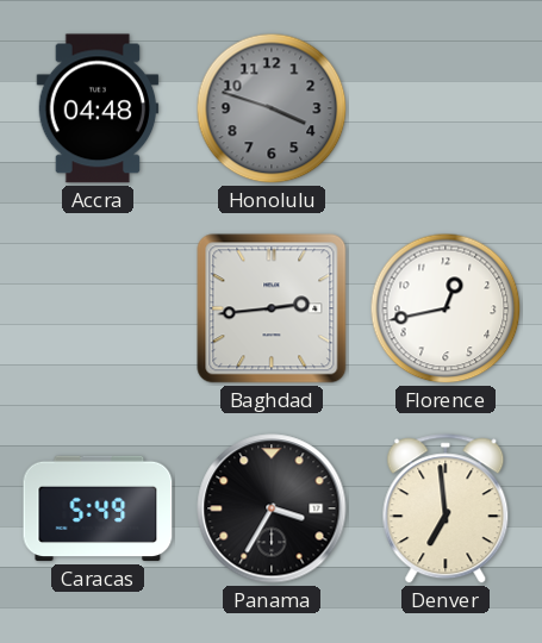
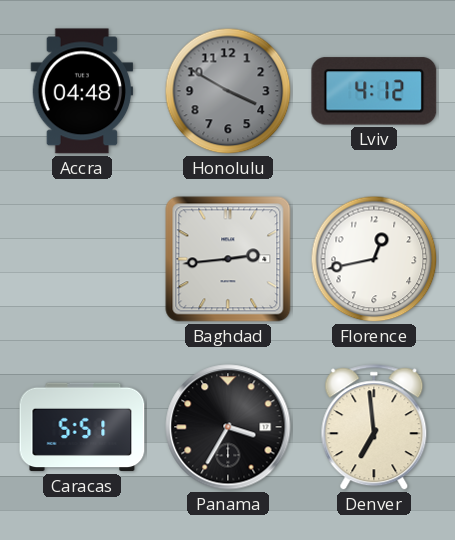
Honolulu: 3:48 -> 3:50 (228, 91)
Lviv: none -> 4:12 (374, 91)
Caracas: 5:49 -> 5:51 (82, 427)
